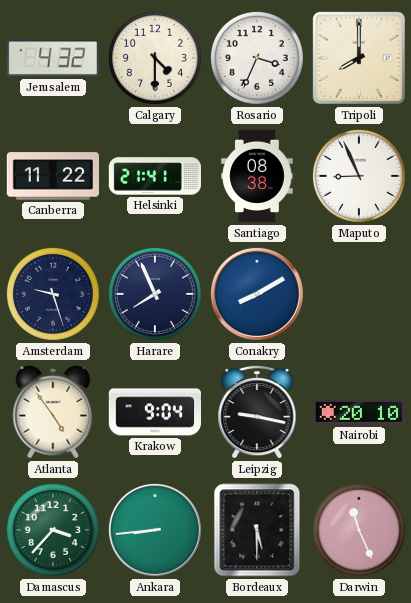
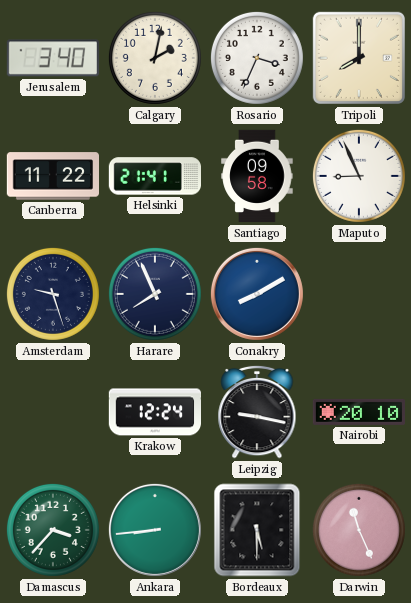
Jerusalem: 4:32 -> 3:40 (53, 58)
Calgary: 4:30 -> 2:02 (155, 58)
Santiago: 08:38 -> 09:58 (257, 176)
Atlanta: 4:54 -> none (53, 412)
Krakow: 9:04 -> 12:24 (154, 412)
